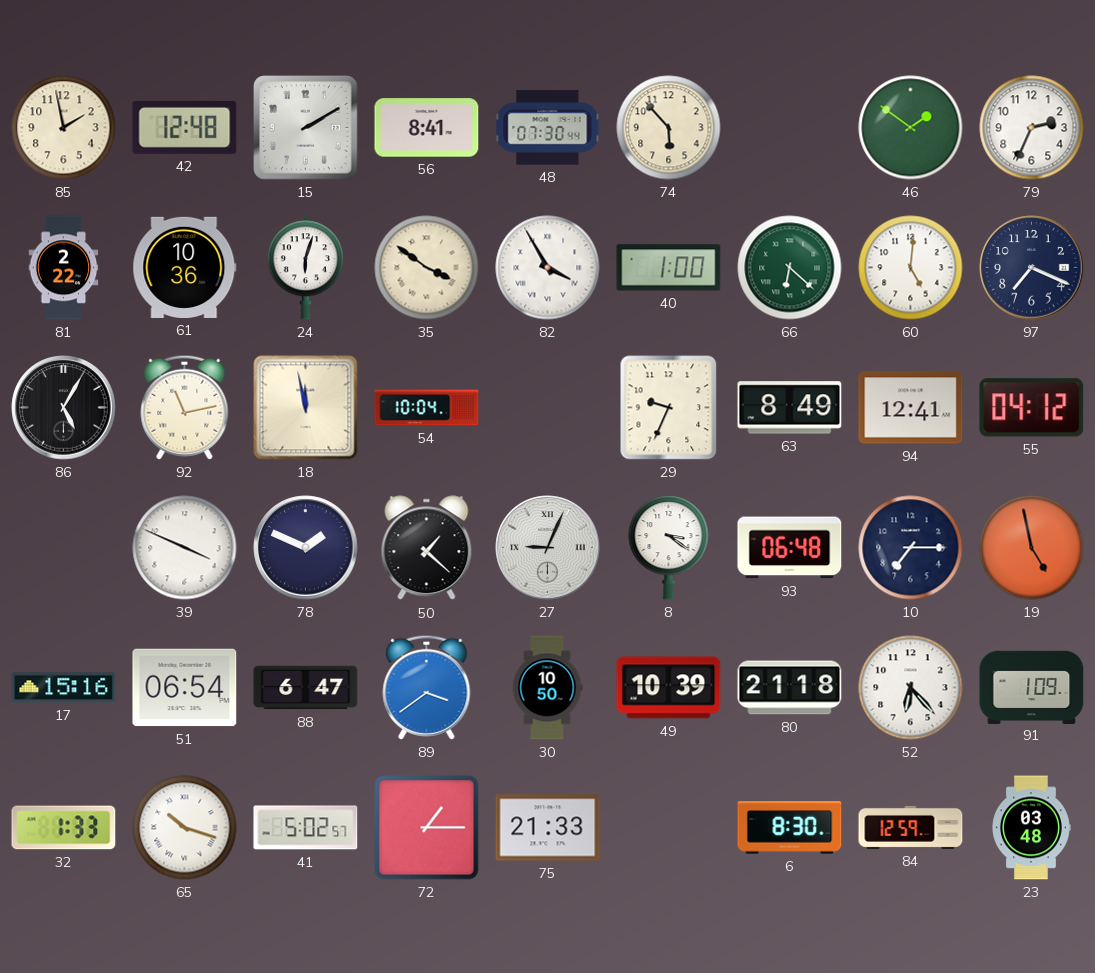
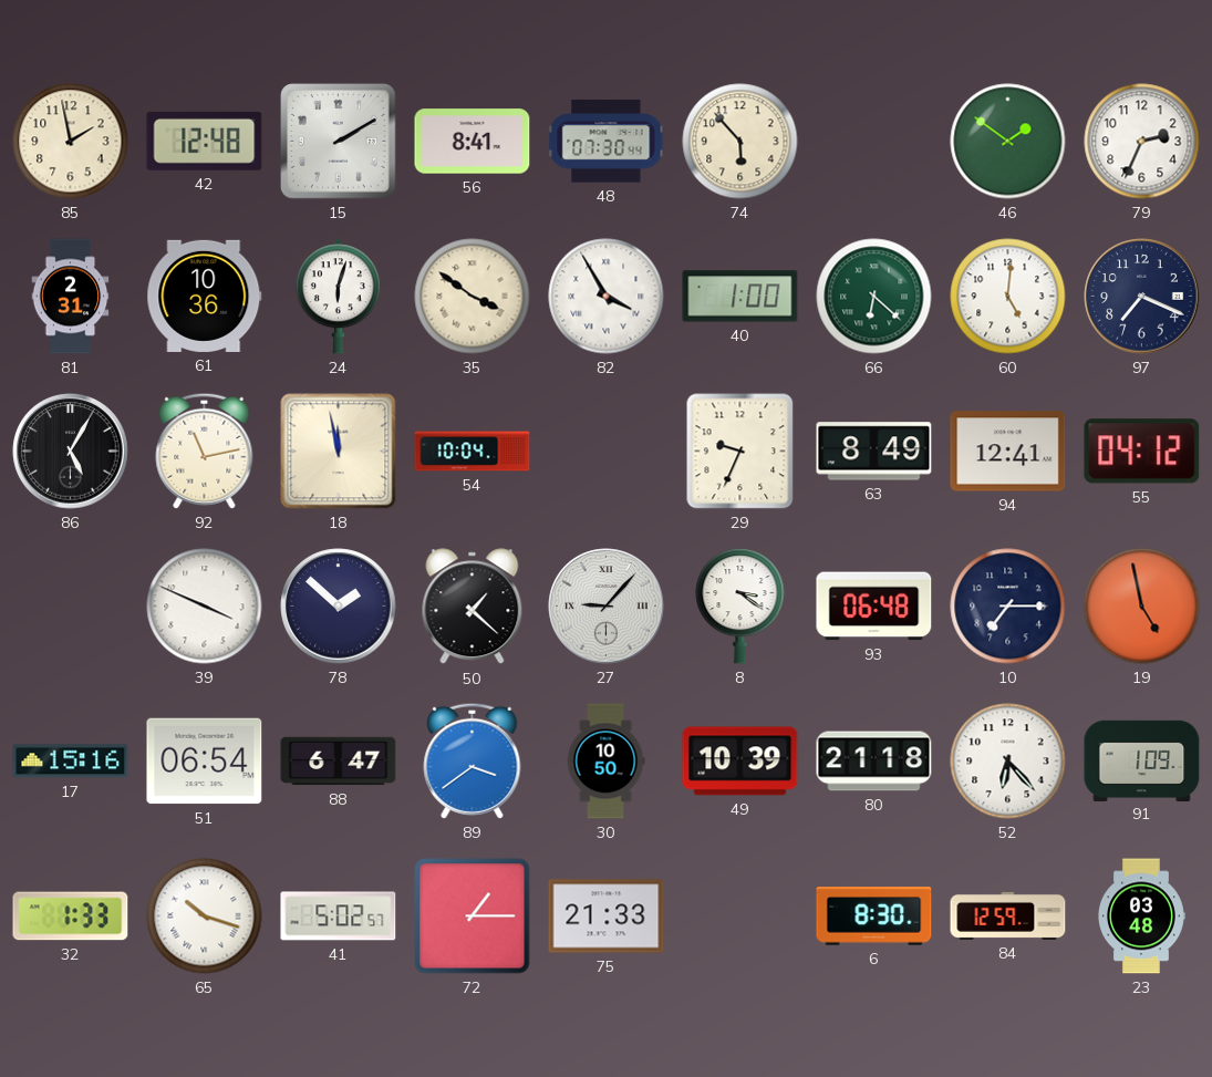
81: 2:22 -> 2:31 (71, 297)
78: 1:49 -> 1:52 (339, 607)
27: 9:04 -> 9:07 (607, 607)
